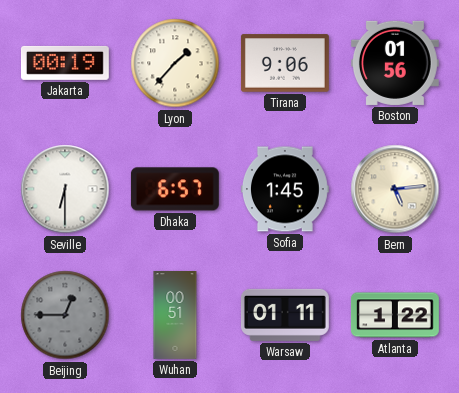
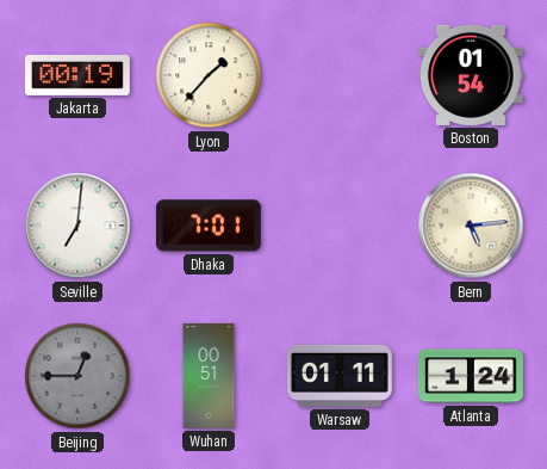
Tirana: 9:06 -> none (285, 63)
Boston: 01:56 -> 01:54 (471, 75)
Seville: 6:30 -> 7:01 (77, 226)
Dhaka: 6:57 -> 7:01 (209, 226)
Sofia: 1:45 -> none (285, 189)
Atlanta: 1:22 -> 1:24 (471, 376)
